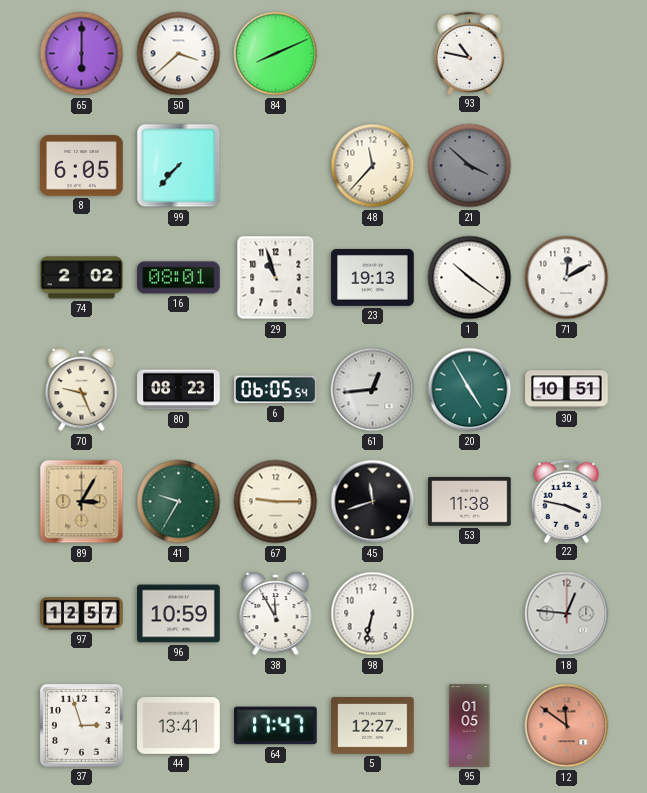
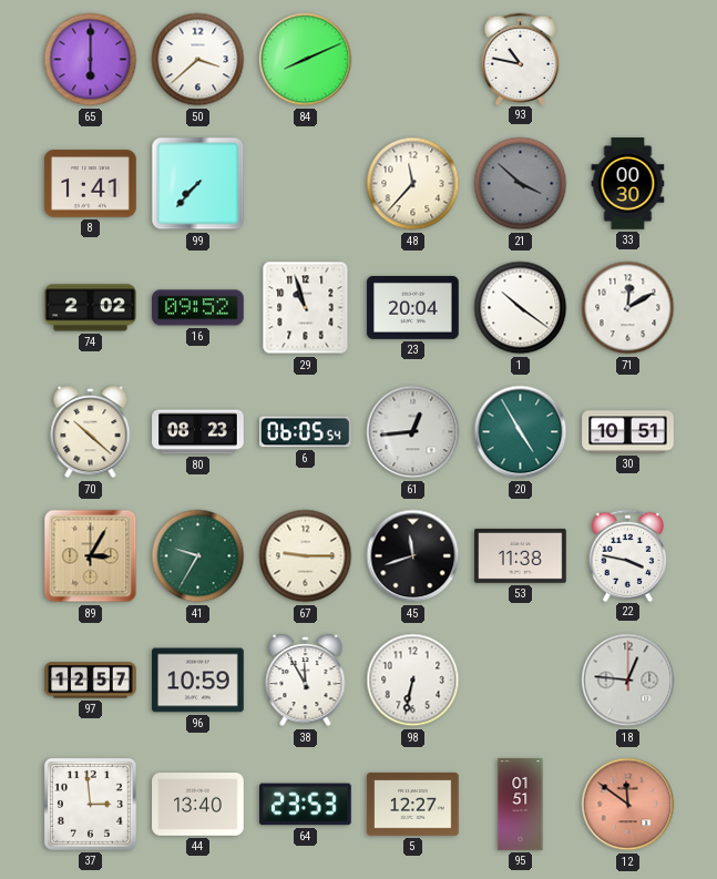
8: 6:05 -> 1:41 (91, 184)
33: none -> 00:30 (628, 184)
16: 08:01 -> 09:52 (198, 308)
23: 19:13 -> 20:04 (413, 307)
70: 9:26 -> 10:22 (91, 433)
37: 2:57 -> 2:59 (90, 804)
44: 13:41 -> 13:40 (198, 805)
64: 17:47 -> 23:53 (306, 805)
95: 01:05 -> 01:51 (521, 805)
